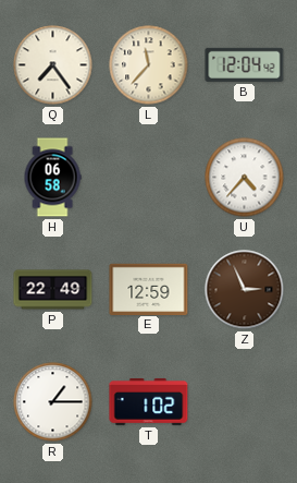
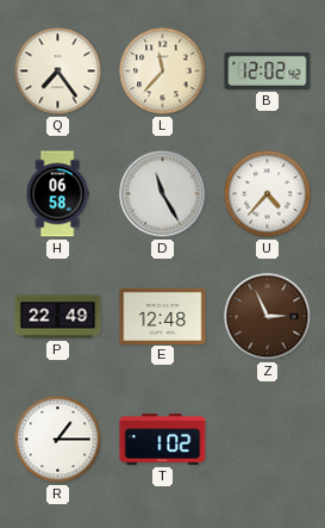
B: 12:04 -> 12:02 (268, 70)
D: none -> 11:25 (163, 194)
E: 12:59 -> 12:48 (163, 316)
